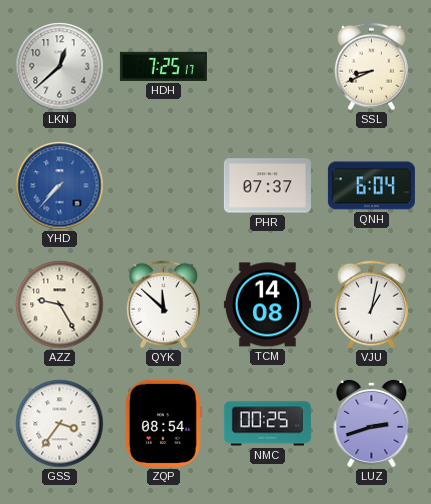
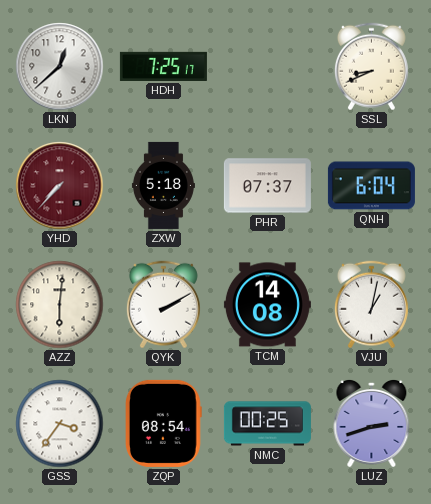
YHD dial: blue -> burgundy (60, 186)
ZXW: none -> 5:18 (163, 185)
AZZ: 9:25 -> 6:01 (60, 305)
QYK: 11:52 -> 2:10 (163, 305)
